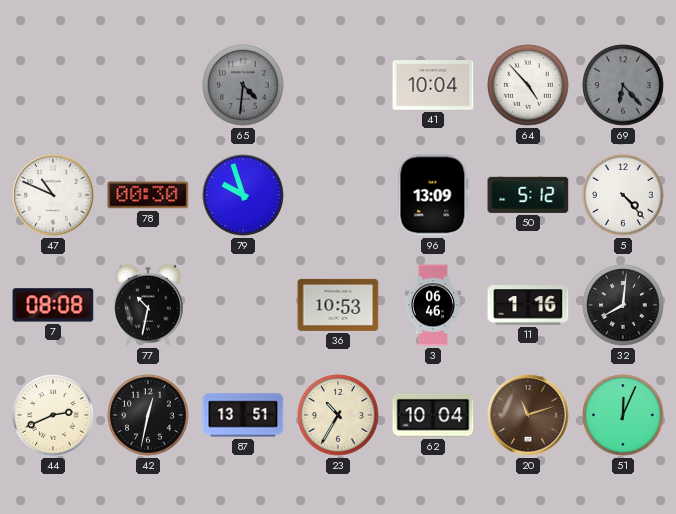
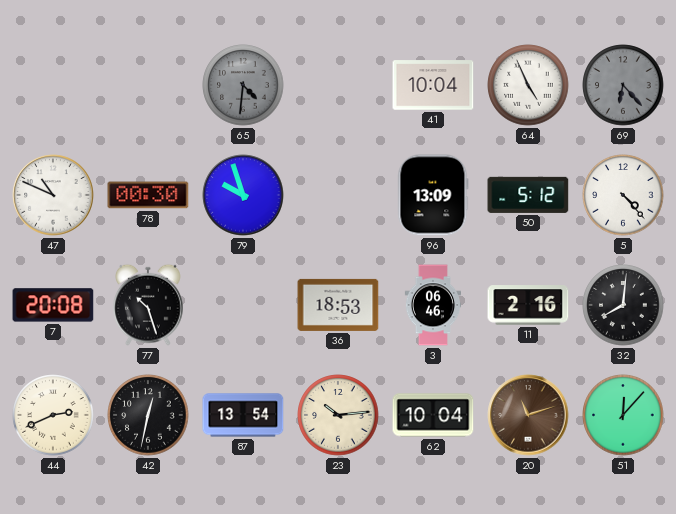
64: 4:53 -> 4:56 (528, 85)
7: 08:08 -> 20:08 (53, 305)
77: 10:32 -> 10:27 (149, 305)
36: 10:53 -> 18:53 (338, 305)
11: 1:16 -> 2:16 (528, 305)
87: 13:51 -> 13:54 (243, 415)
23: 10:35 -> 10:14 (338, 415)
51: 12:04 -> 12:07 (623, 415)
